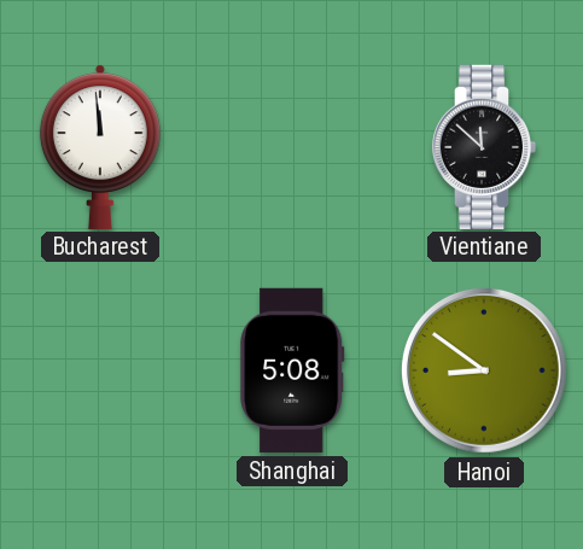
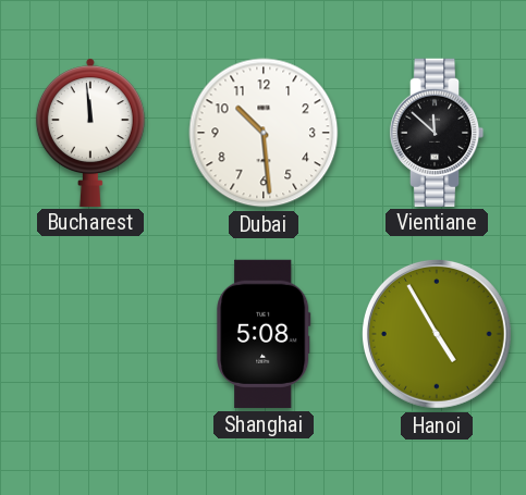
Dubai: none -> 10:29 (264, 133)
Hanoi: 8:51 -> 4:55 (437, 334)
